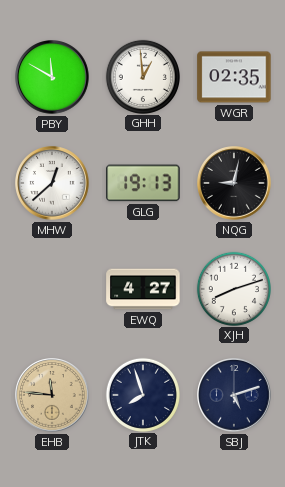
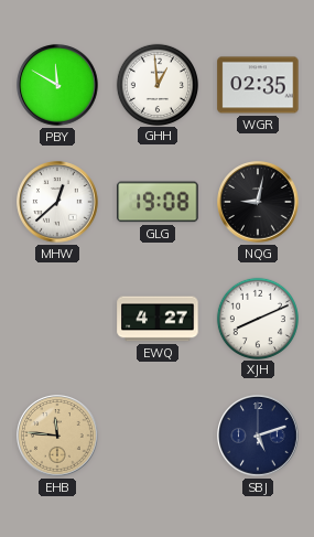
GLG: 19:13 -> 19:08 (158, 202)
XJH: 8:12 -> 8:11 (257, 318)
JTK: 7:57 -> none (142, 394)
